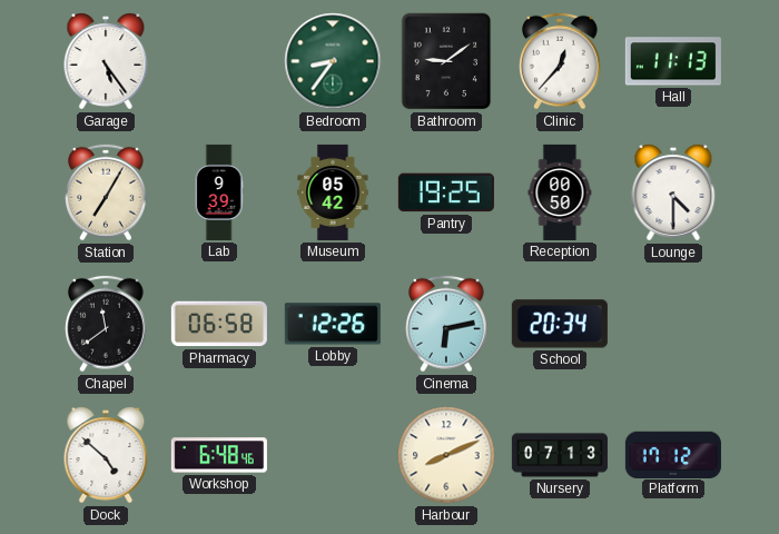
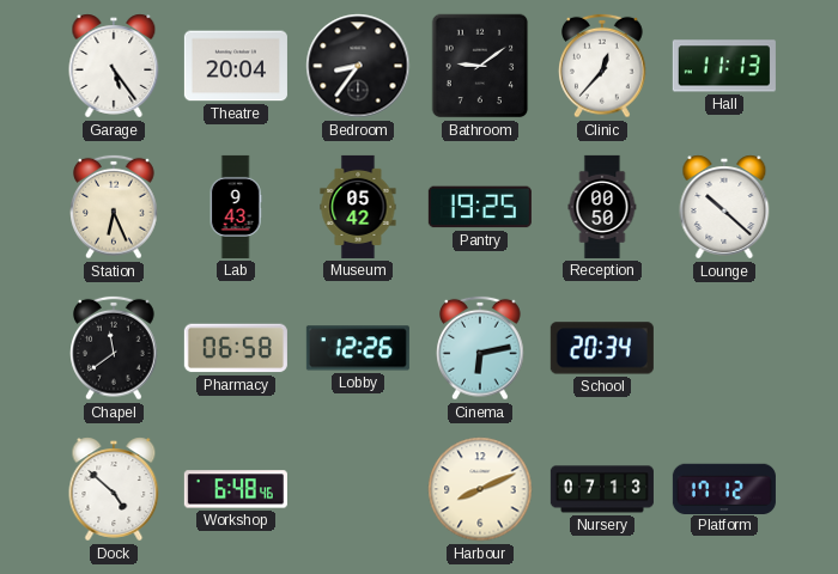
Theatre: none -> 20:04 (236, 66)
Bedroom dial: green -> black (358, 66)
Station: 7:05 -> 6:26 (114, 207)
Lab: 9:39 -> 9:43 (236, 207)
Lounge: 4:30 -> 10:22 (724, 207)
